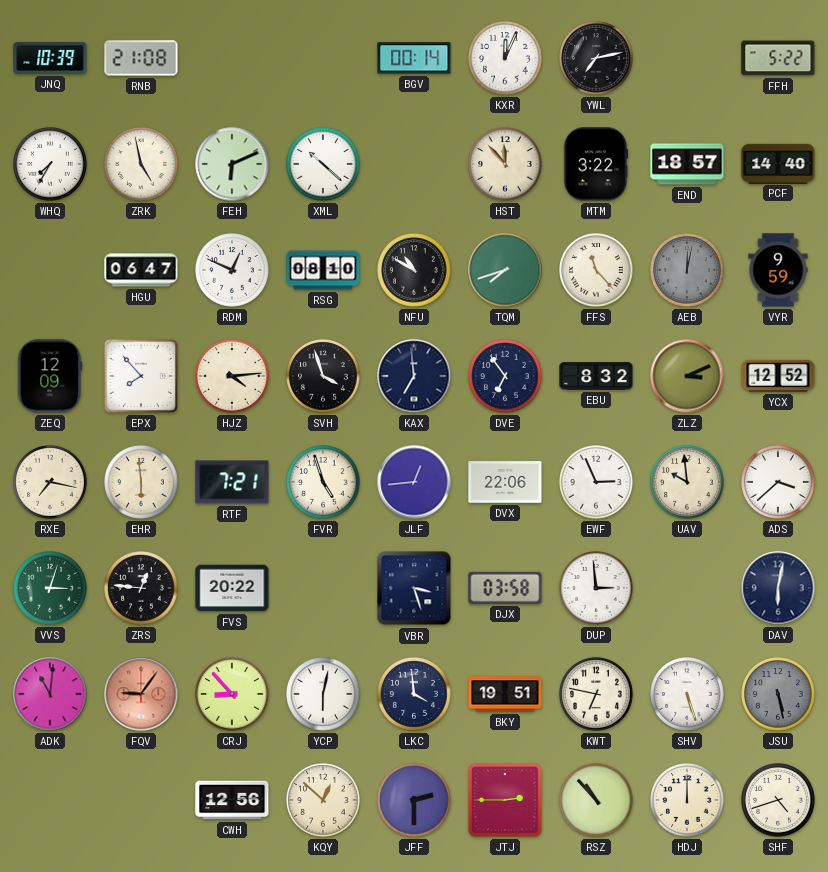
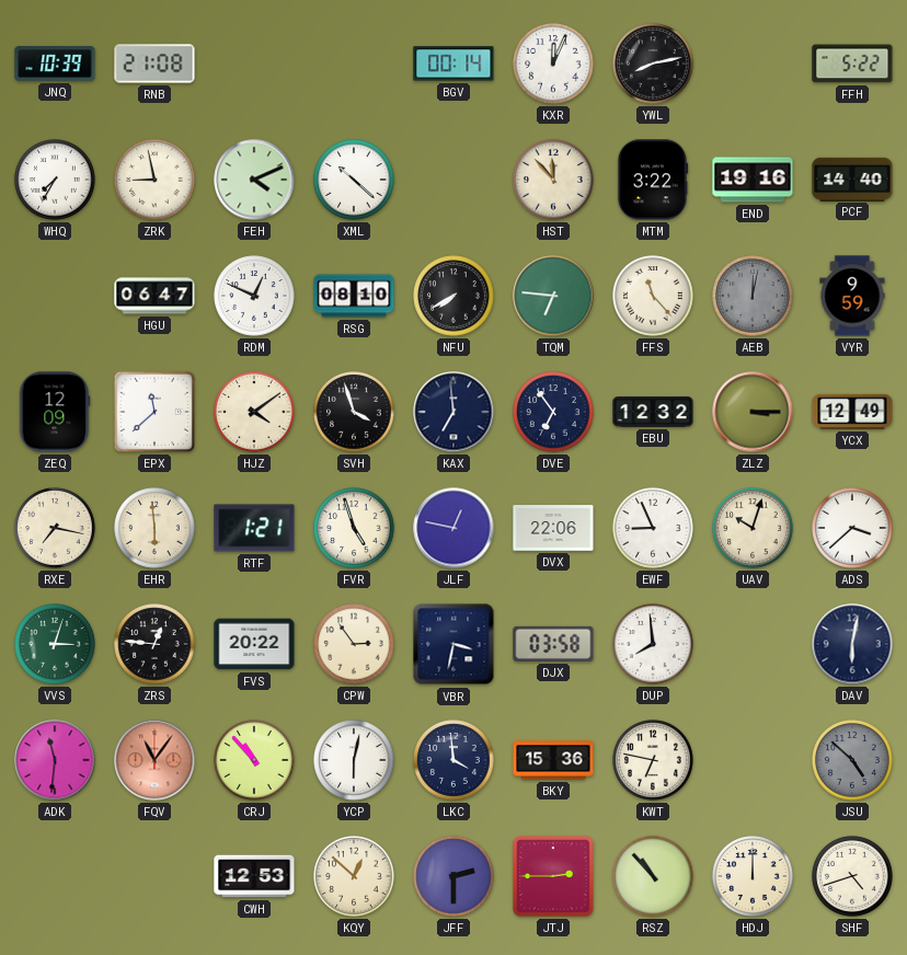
YWL: 7:13 -> 8:13 (653, 64)
ZRK: 4:58 -> 8:58 (154, 180)
FEH: 6:11 -> 4:11 (254, 180)
END: 18:57 -> 19:16 (753, 180)
NFU: 10:50 -> 7:40 (453, 296)
TQM: 7:42 -> 6:46 (553, 296)
EPX: 7:53 -> 11:38 (154, 412)
HJZ: 4:14 -> 4:09 (254, 412)
EBU: 8:32 -> 12:32 (653, 412)
ZLZ: 3:11 -> 3:15 (753, 412)
YCX: 12:52 -> 12:49 (852, 412)
RTF: 7:21 -> 1:21 (254, 528)
JLF: 12:44 -> 12:47 (453, 528)
EWF: 2:56 -> 8:56 (653, 528)
UAV: 9:59 -> 10:03 (753, 528)
CPW: none -> 2:54 (354, 644)
VBR: 3:27 -> 3:32 (453, 644)
DUP: 2:59 -> 7:59 (653, 644)
ADK: 11:01 -> 11:31 (55, 760)
FQV: 9:06 -> 11:06 (154, 760)
CRJ: 8:53 -> 10:53 (254, 760)
BKY: 19:51 -> 15:36 (553, 760)
SHV: 5:27 -> none (687, 694)
JSU: 5:28 -> 4:52 (852, 760)
CWH: 12:56 -> 12:53 (254, 876)
